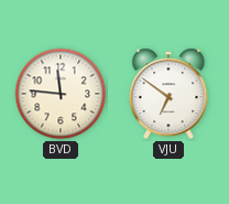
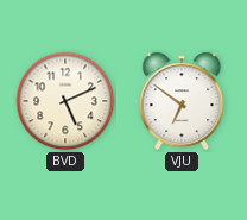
BVD: 11:46 -> 5:11 (65, 101)
